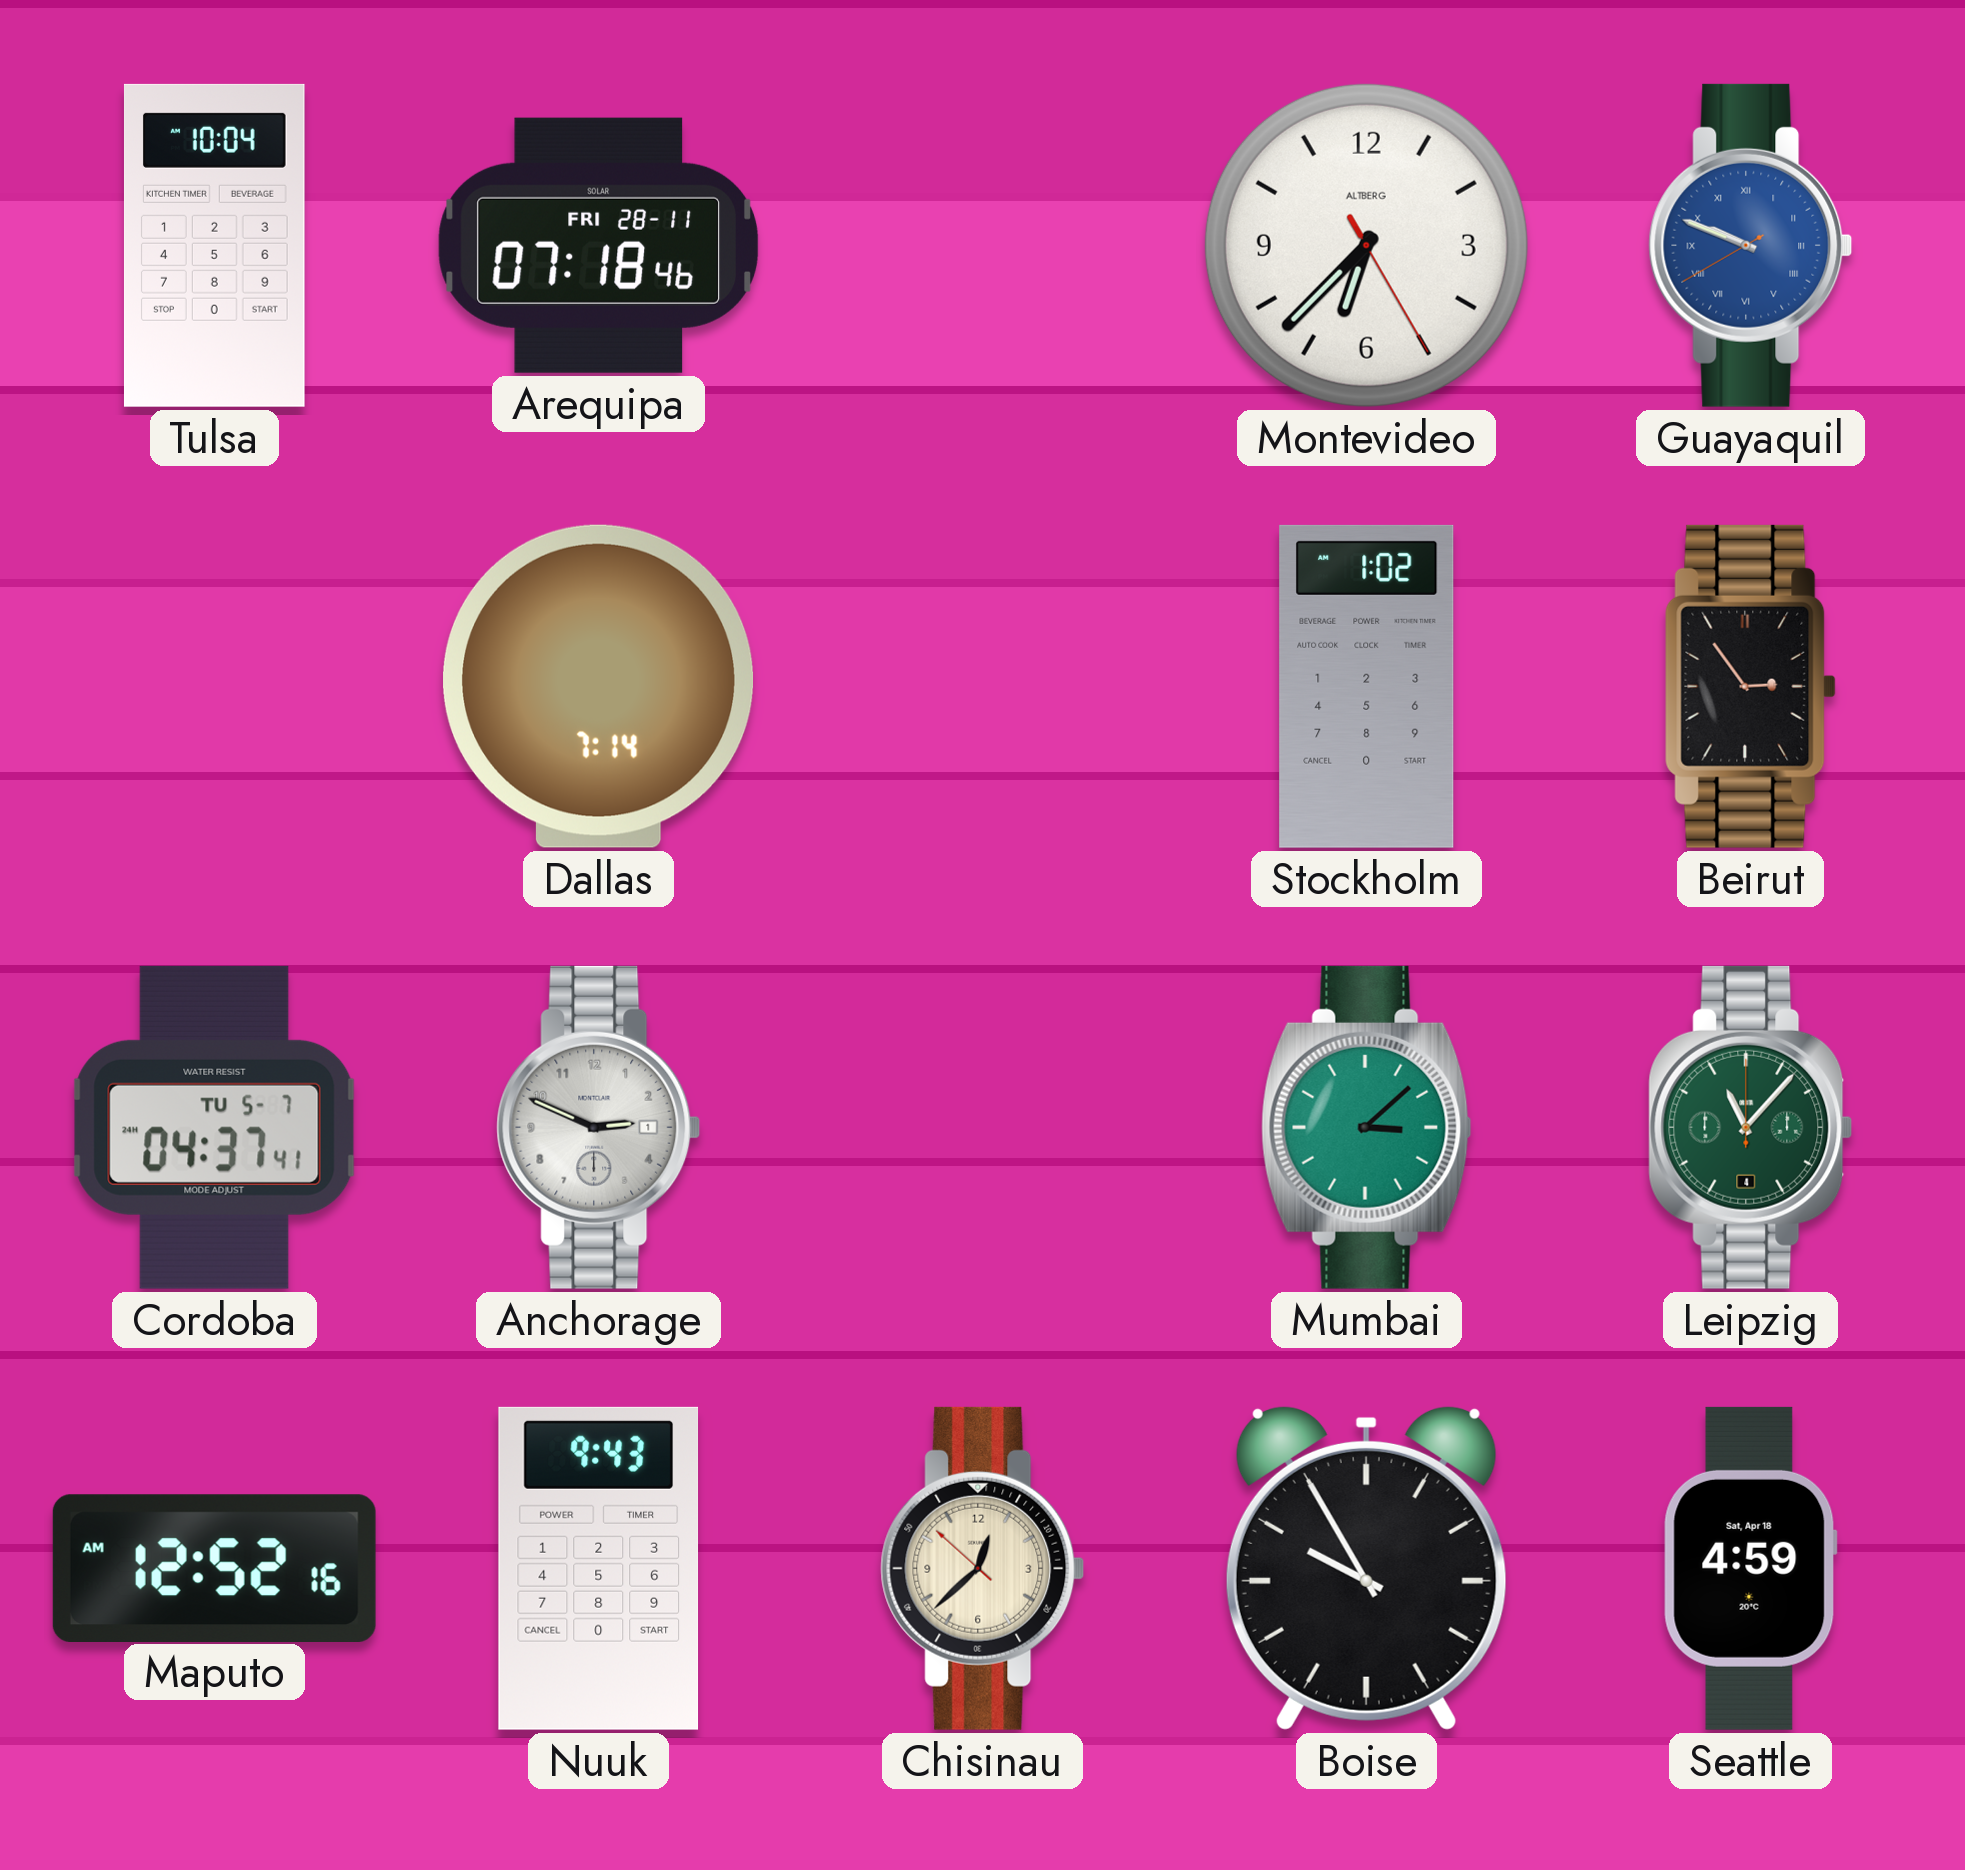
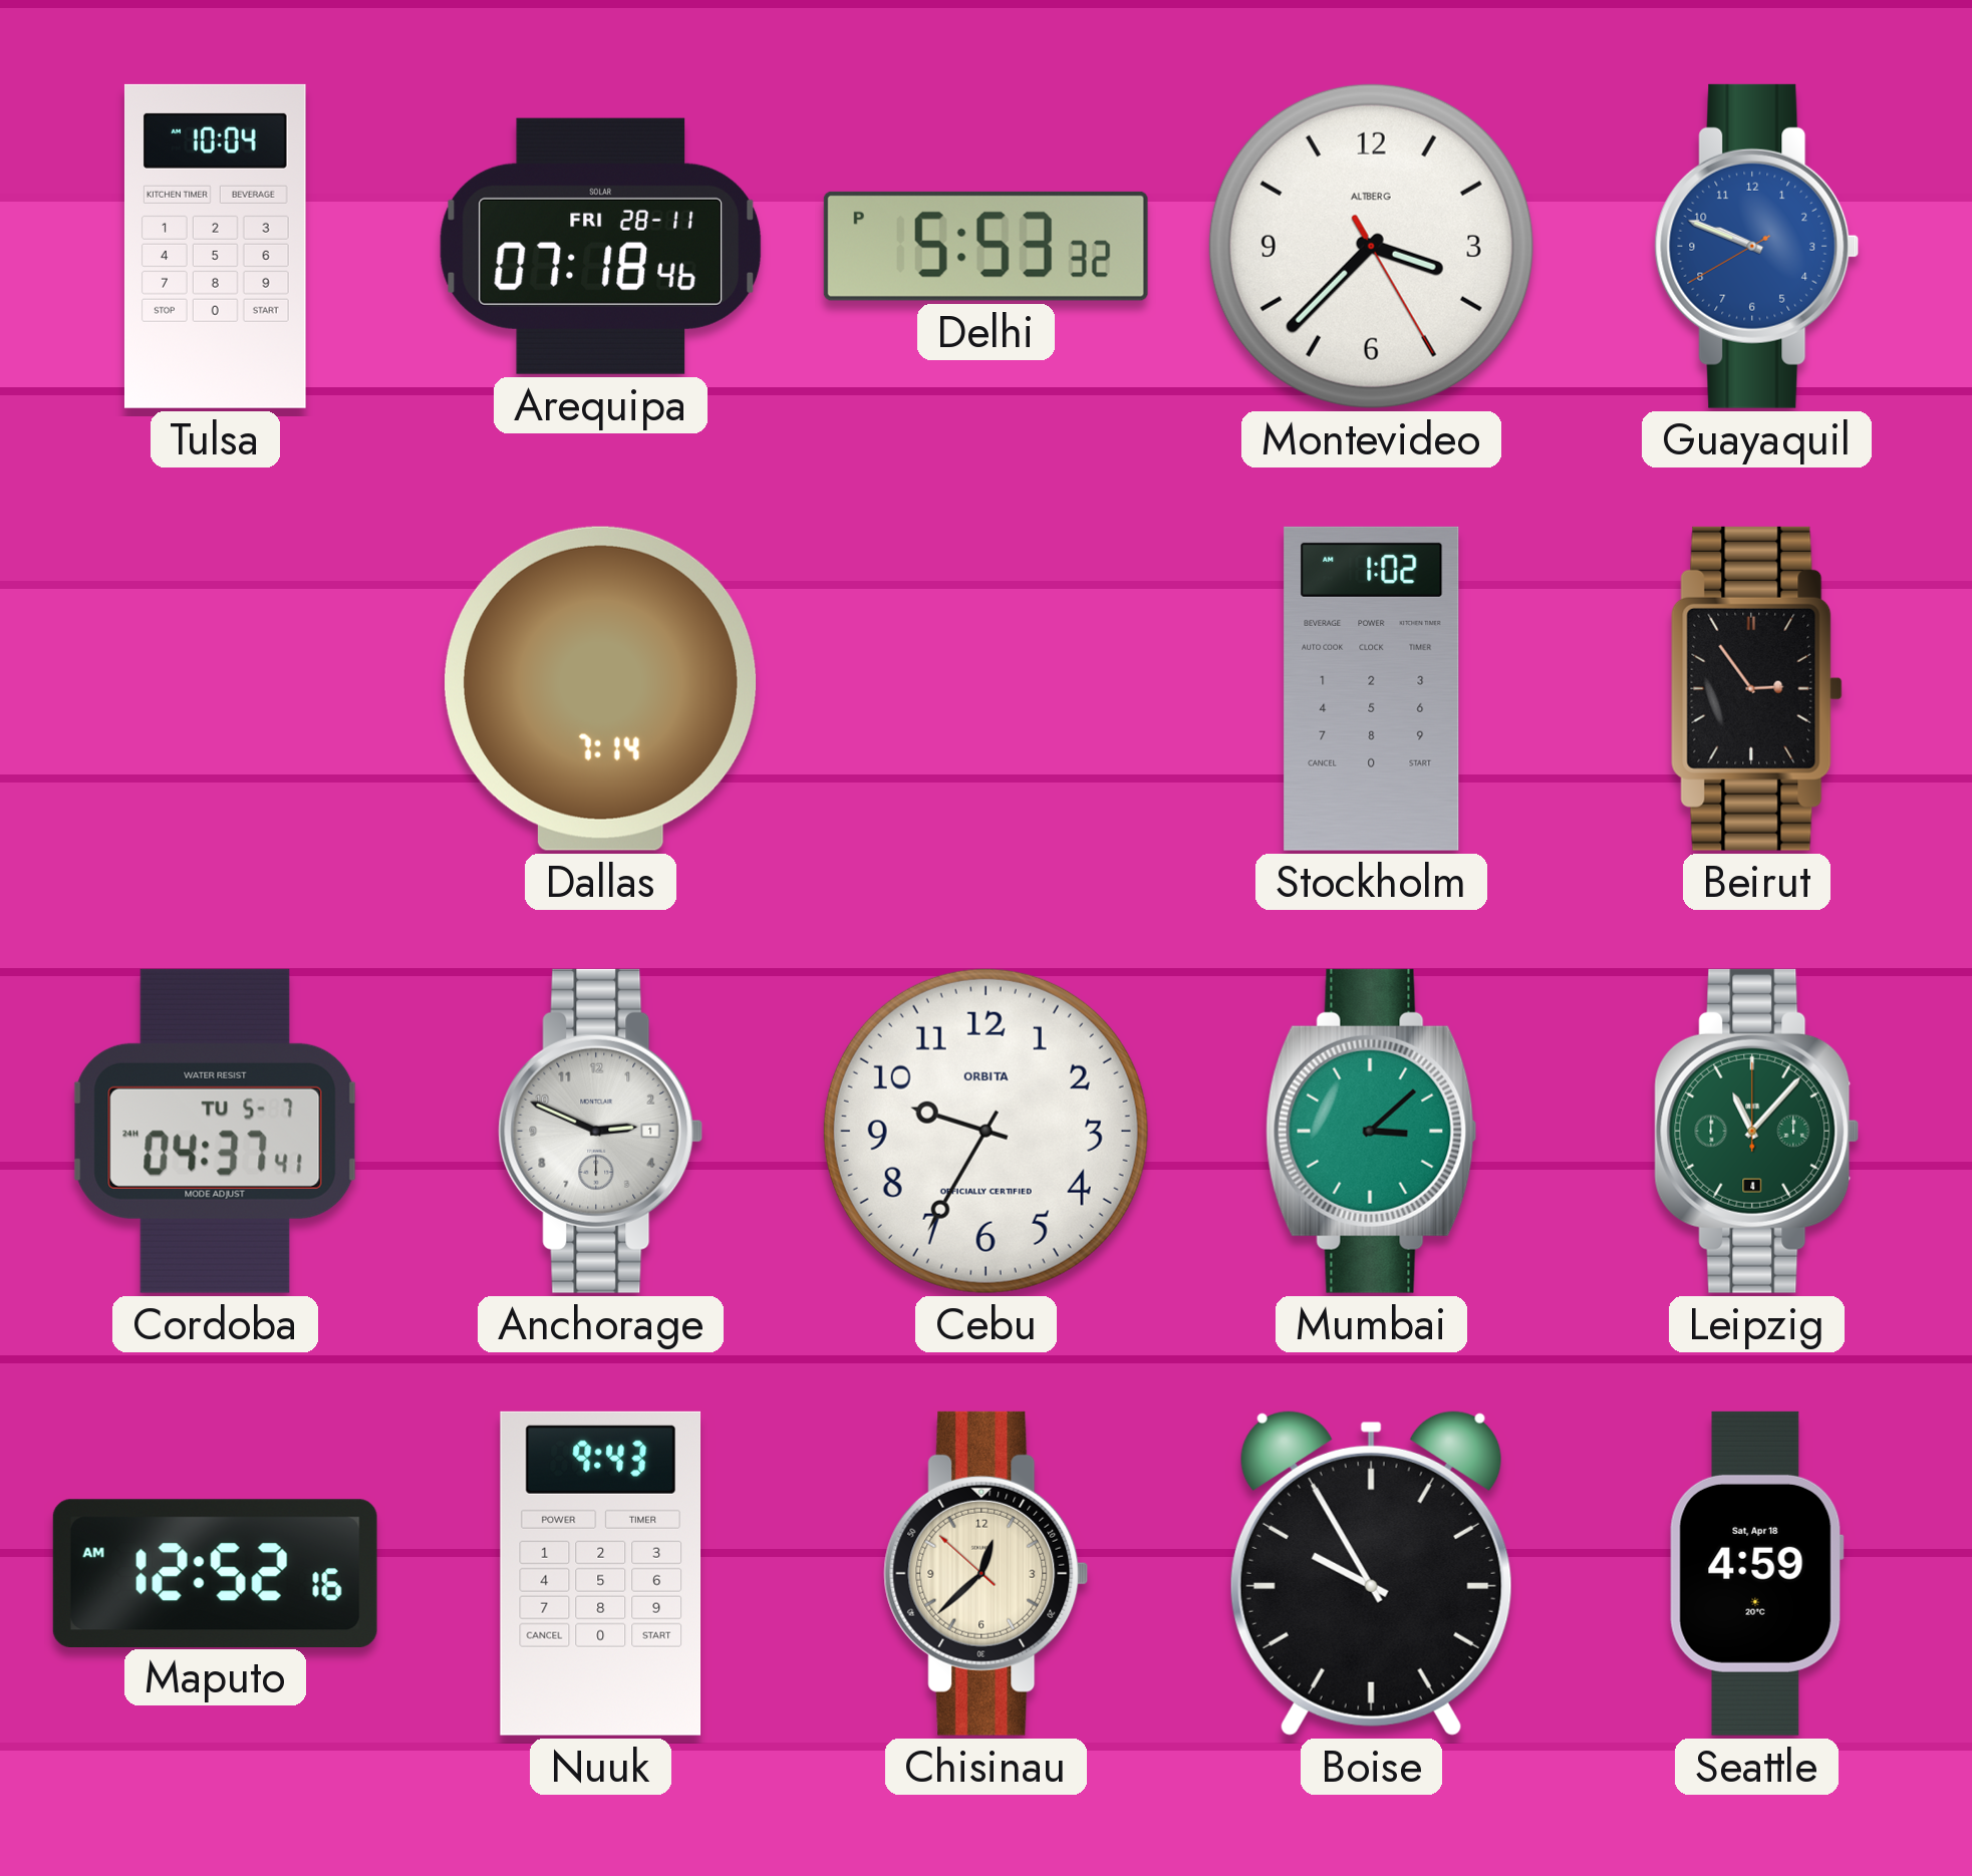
Delhi: none -> 5:53 (985, 246)
Montevideo: 6:37 -> 3:37 (1371, 246)
Guayaquil numerals: Roman -> Arabic (1757, 246)
Cebu: none -> 9:35 (985, 1131)
